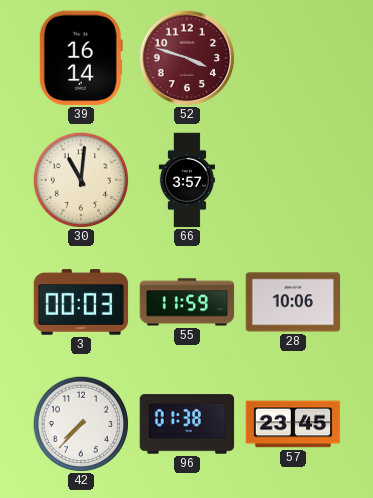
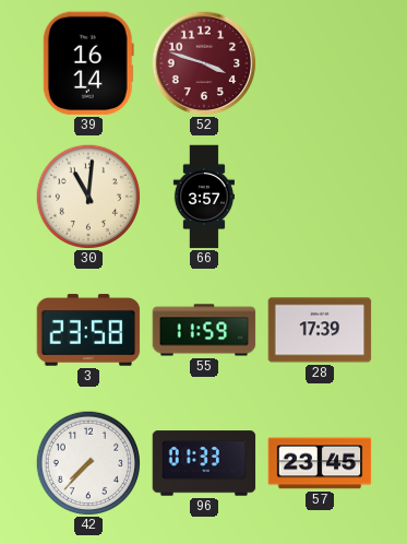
3: 00:03 -> 23:58 (88, 330)
28: 10:06 -> 17:39 (320, 330)
96: 01:38 -> 01:33 (204, 463)
